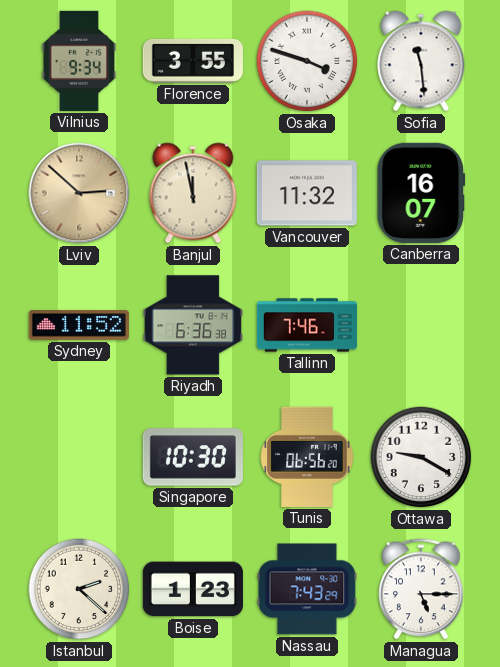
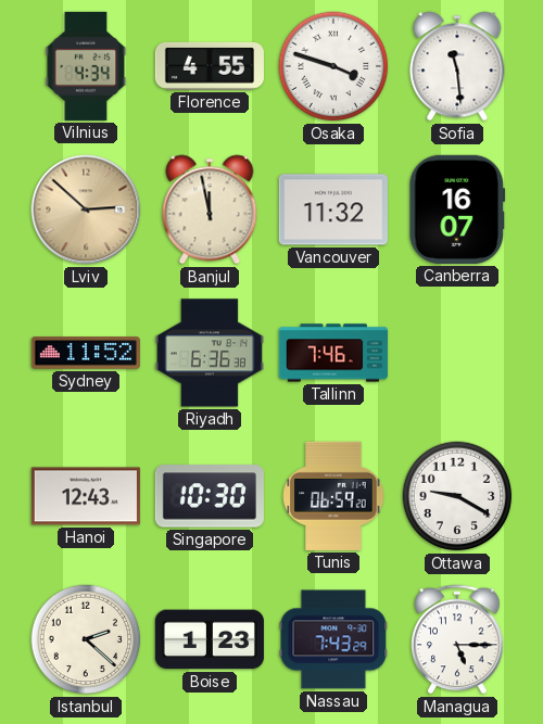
Vilnius: 9:34 -> 4:34 (86, 66)
Florence: 3:55 -> 4:55 (210, 66)
Hanoi: none -> 12:43 (86, 496)
Tunis: 06:56 -> 06:59 (333, 496)
